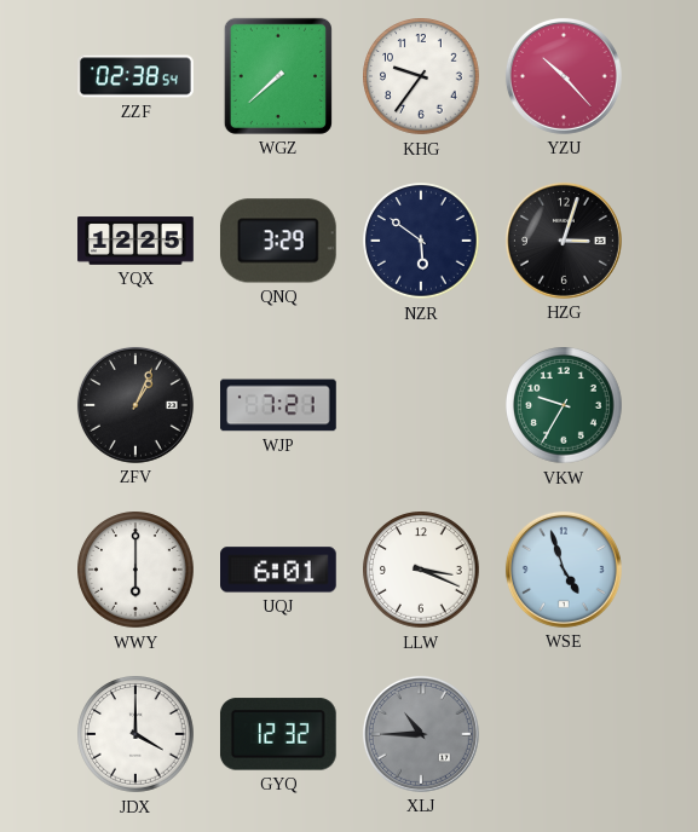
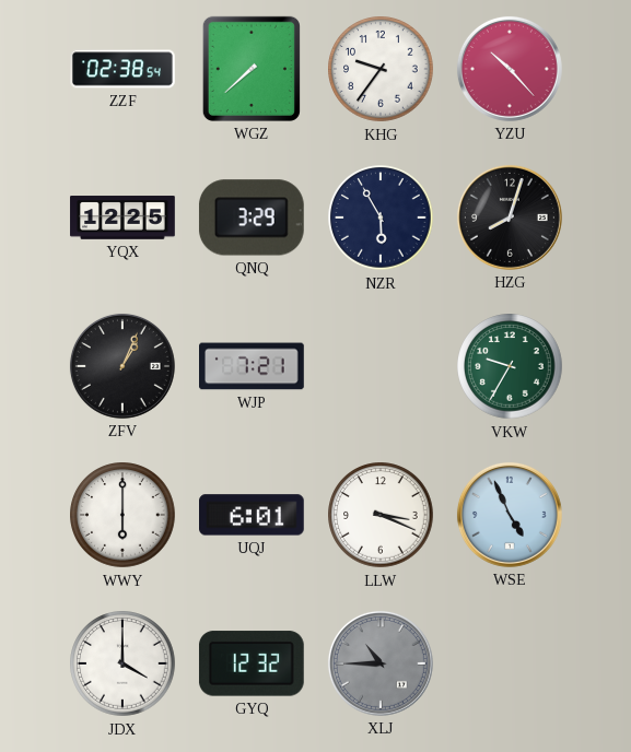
NZR: 5:51 -> 5:55 (381, 218)
HZG: 3:03 -> 8:03 (510, 218)
WSE: 4:57 -> 4:56 (510, 515)
